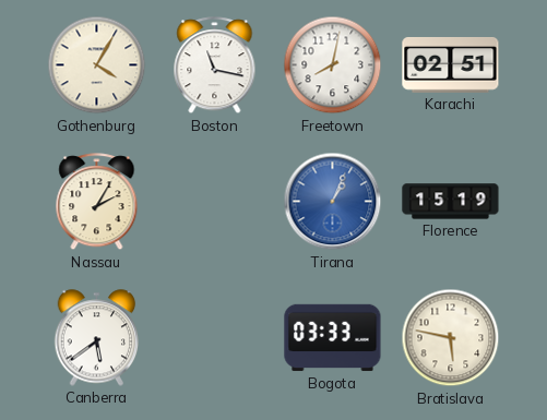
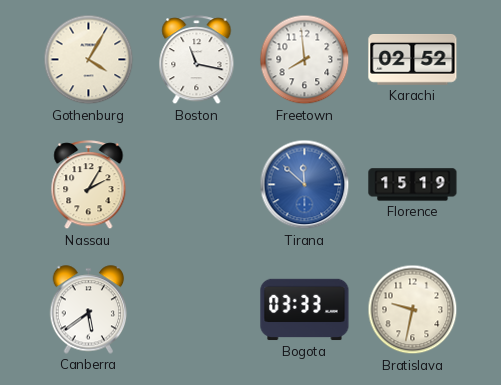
Freetown: 8:02 -> 7:59 (305, 60)
Karachi: 02:51 -> 02:52 (413, 59)
Tirana: 1:04 -> 11:52 (305, 185)
Bratislava: 5:47 -> 9:32 (413, 310)
